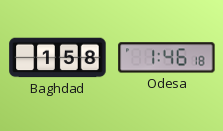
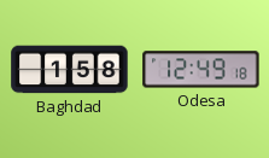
Odesa: 1:46 -> 12:49 (201, 70)
